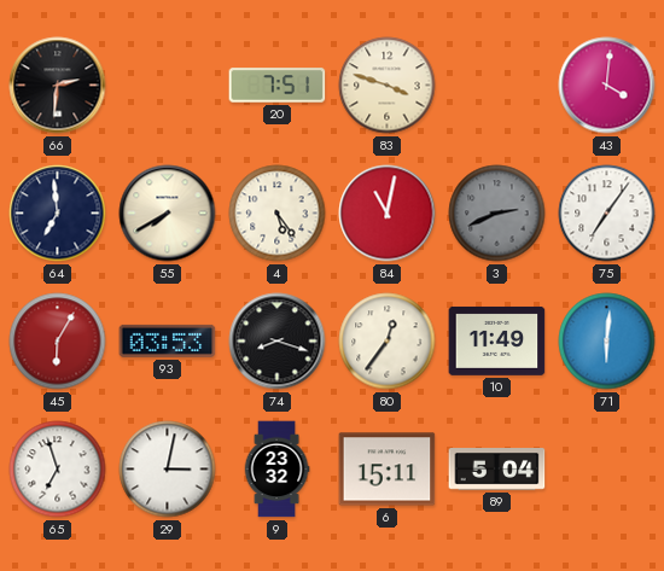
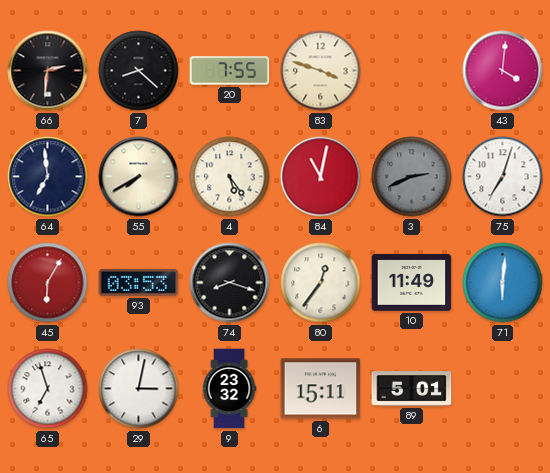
7: none -> 8:22 (139, 71)
20: 7:51 -> 7:55 (230, 71)
75: 7:06 -> 7:03 (503, 177)
89: 5:04 -> 5:01 (412, 389)
